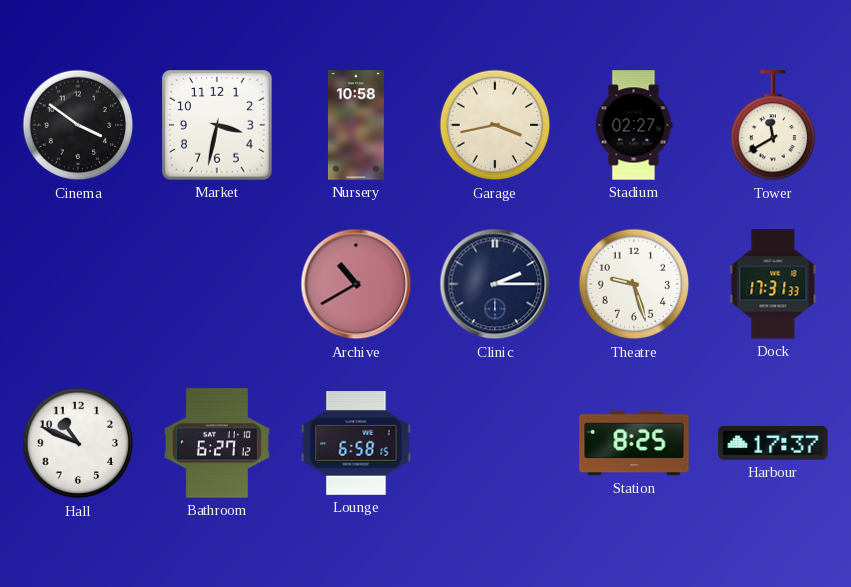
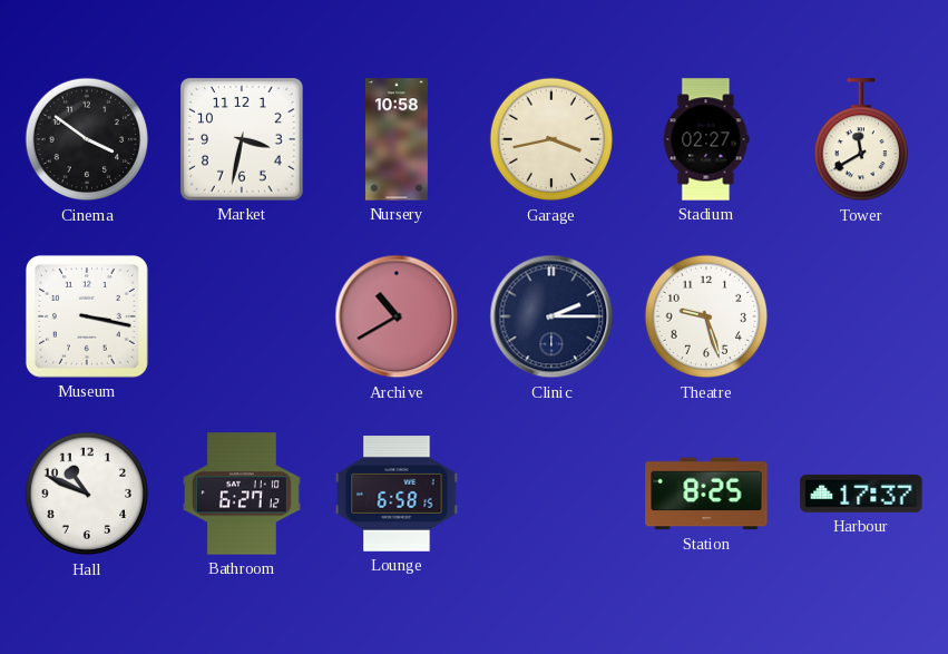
Museum: none -> 3:17 (87, 316)
Dock: 17:31 -> none (773, 284)
